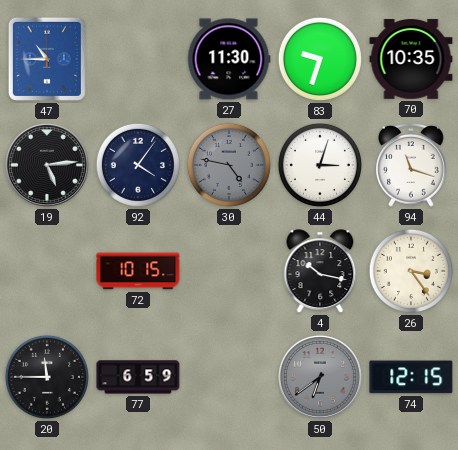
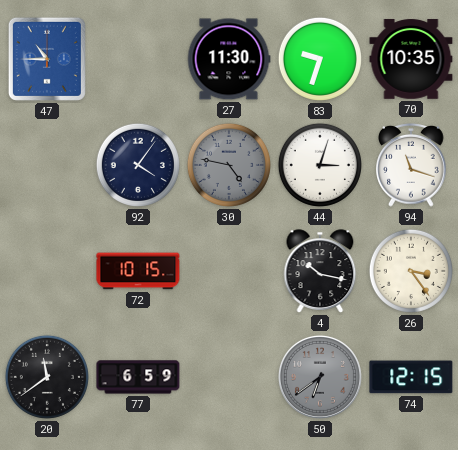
19: 5:14 -> none (47, 165)
20: 11:45 -> 11:39 (47, 377)
